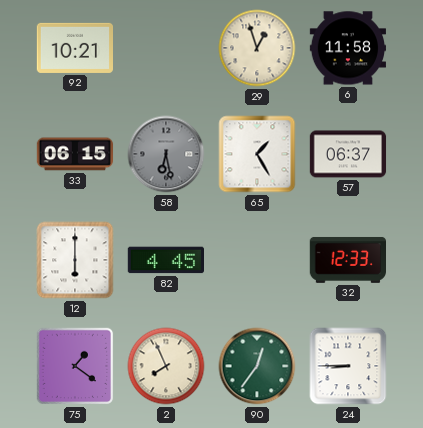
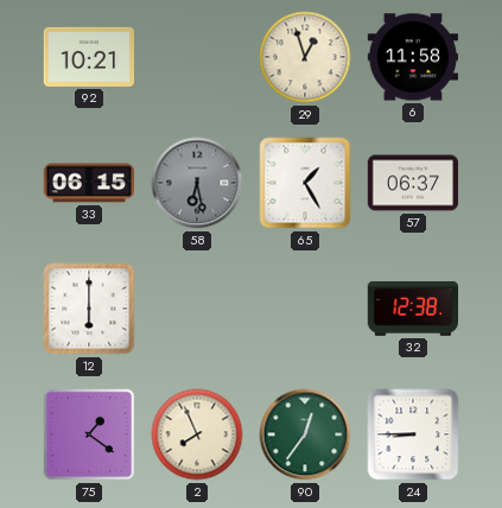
82: 4:45 -> none (165, 260)
32: 12:33 -> 12:38 (412, 309)
